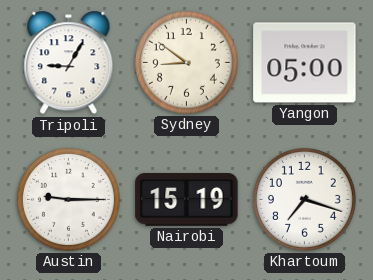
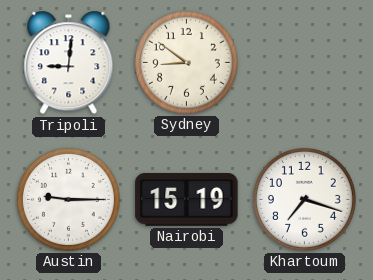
Tripoli: 9:05 -> 9:01 (69, 63)
Yangon: 05:00 -> none (305, 63)
